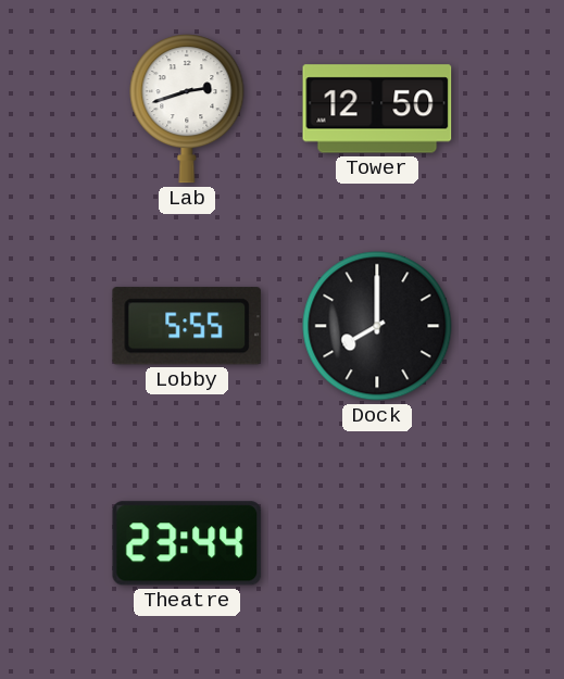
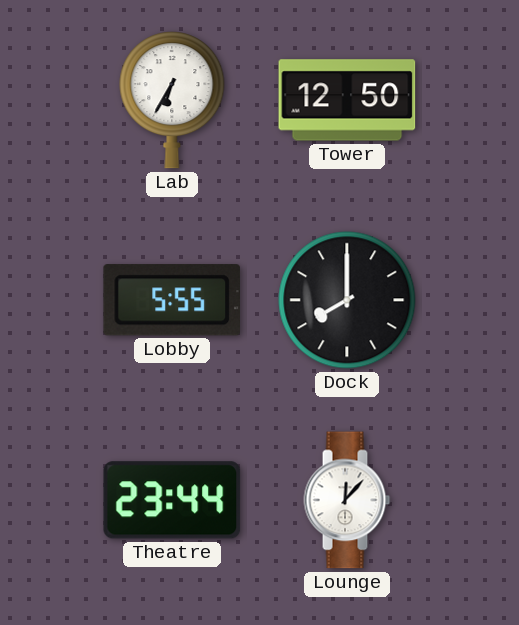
Lab: 2:42 -> 6:35 (172, 100)
Lounge: none -> 12:07 (347, 500)
